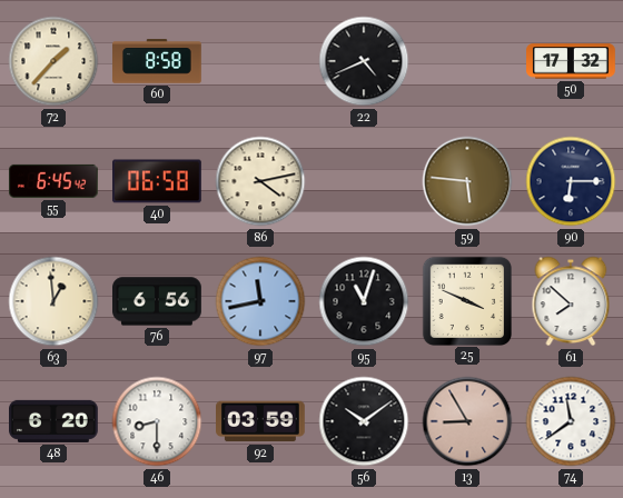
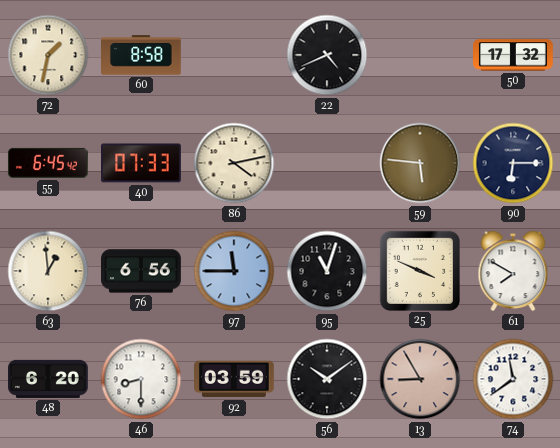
72: 1:37 -> 1:32 (48, 55)
40: 06:58 -> 07:33 (142, 163)
97: 11:43 -> 11:45 (234, 271)
61: 7:52 -> 7:50 (513, 271)
